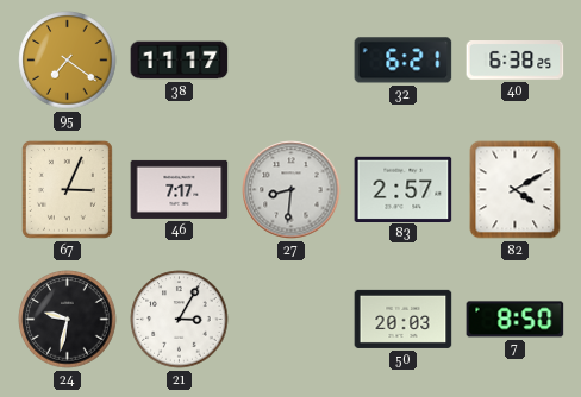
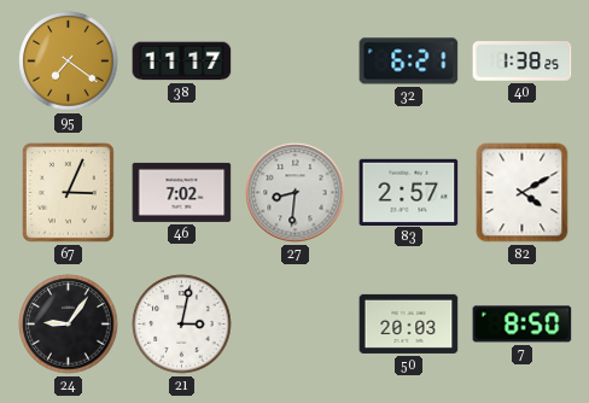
40: 6:38 -> 1:38 (523, 62)
46: 7:17 -> 7:02 (182, 192)
24: 9:32 -> 9:06 (69, 325)
21: 3:05 -> 3:02 (182, 325)
